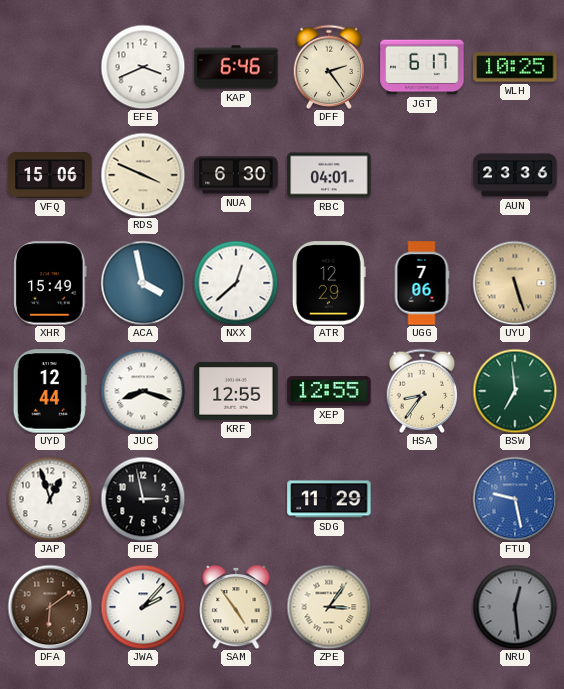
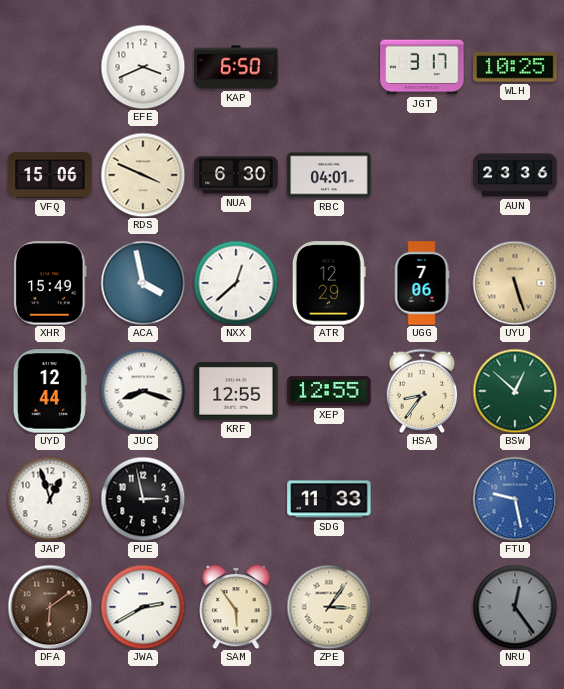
KAP: 6:46 -> 6:50 (236, 67)
DFF: 2:24 -> none (329, 66)
JGT: 6:17 -> 3:17 (422, 67)
BSW: 6:59 -> 12:52 (515, 391)
SDG: 11:29 -> 11:33 (329, 499)
JWA: 2:07 -> 2:40 (143, 607)
SAM: 4:54 -> 5:54 (236, 607)
NRU: 12:29 -> 12:24 (515, 607)
